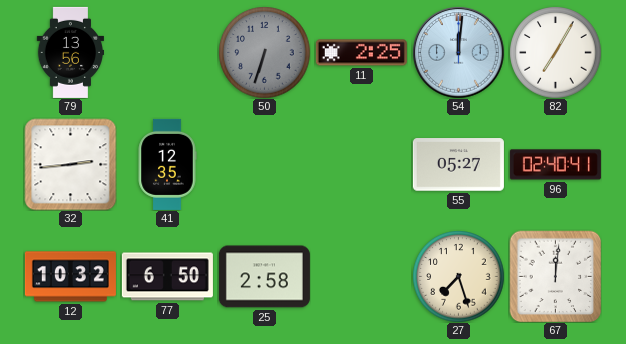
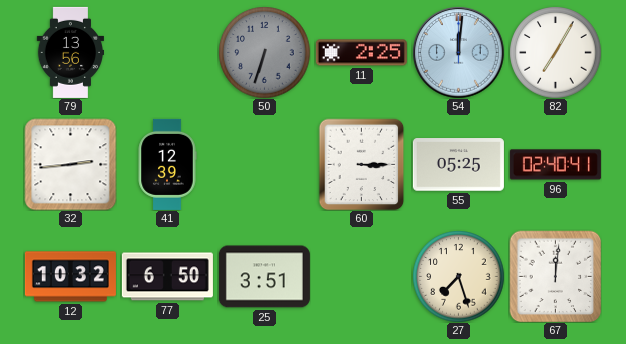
41: 12:35 -> 12:39 (167, 164)
60: none -> 3:15 (362, 164)
55: 05:27 -> 05:25 (458, 165)
25: 2:58 -> 3:51 (264, 277)
